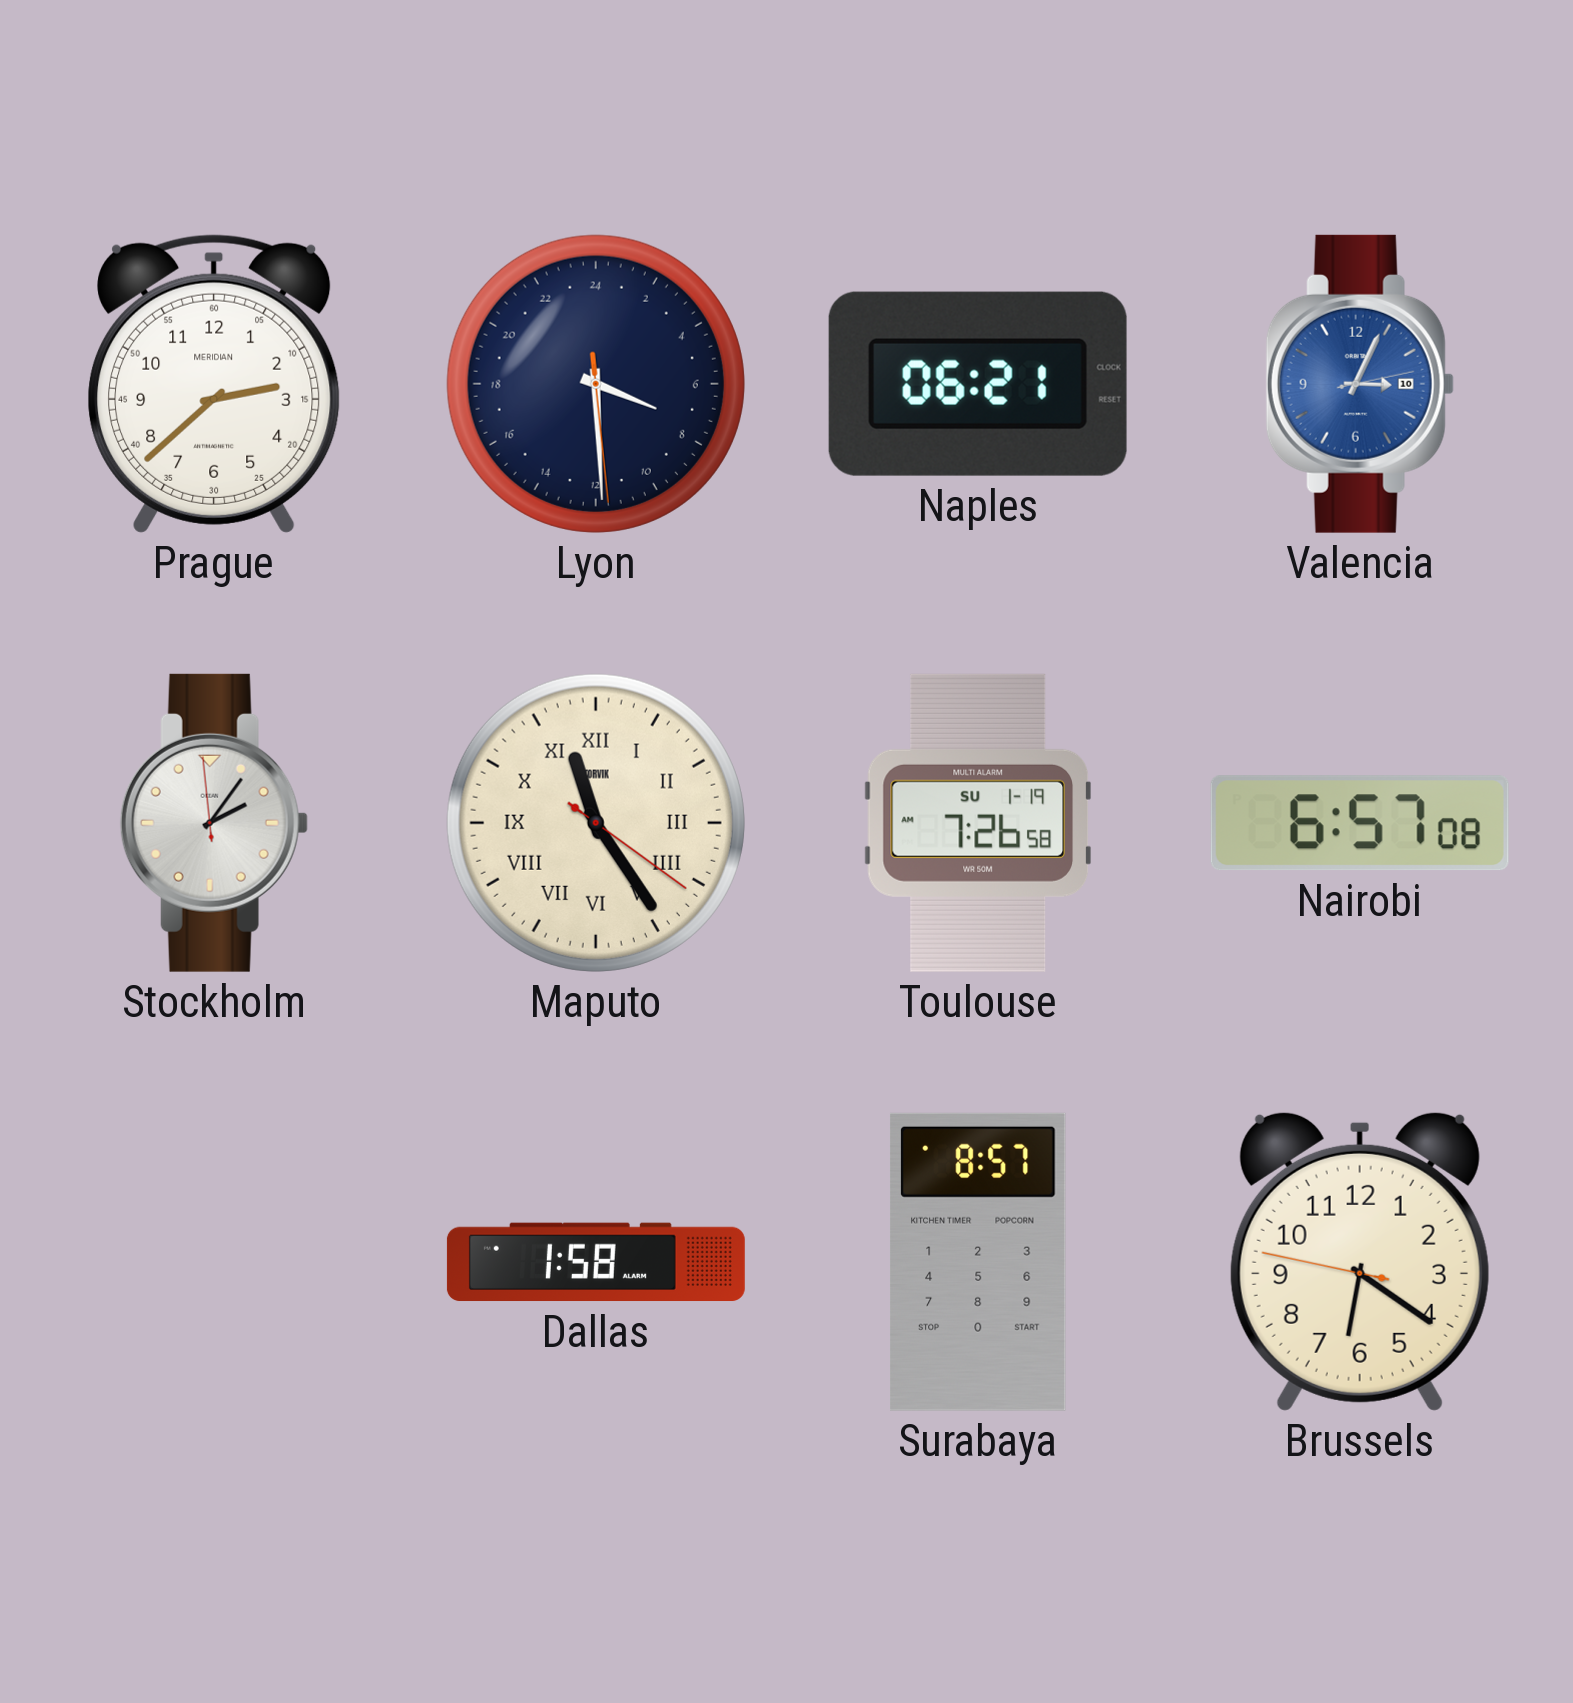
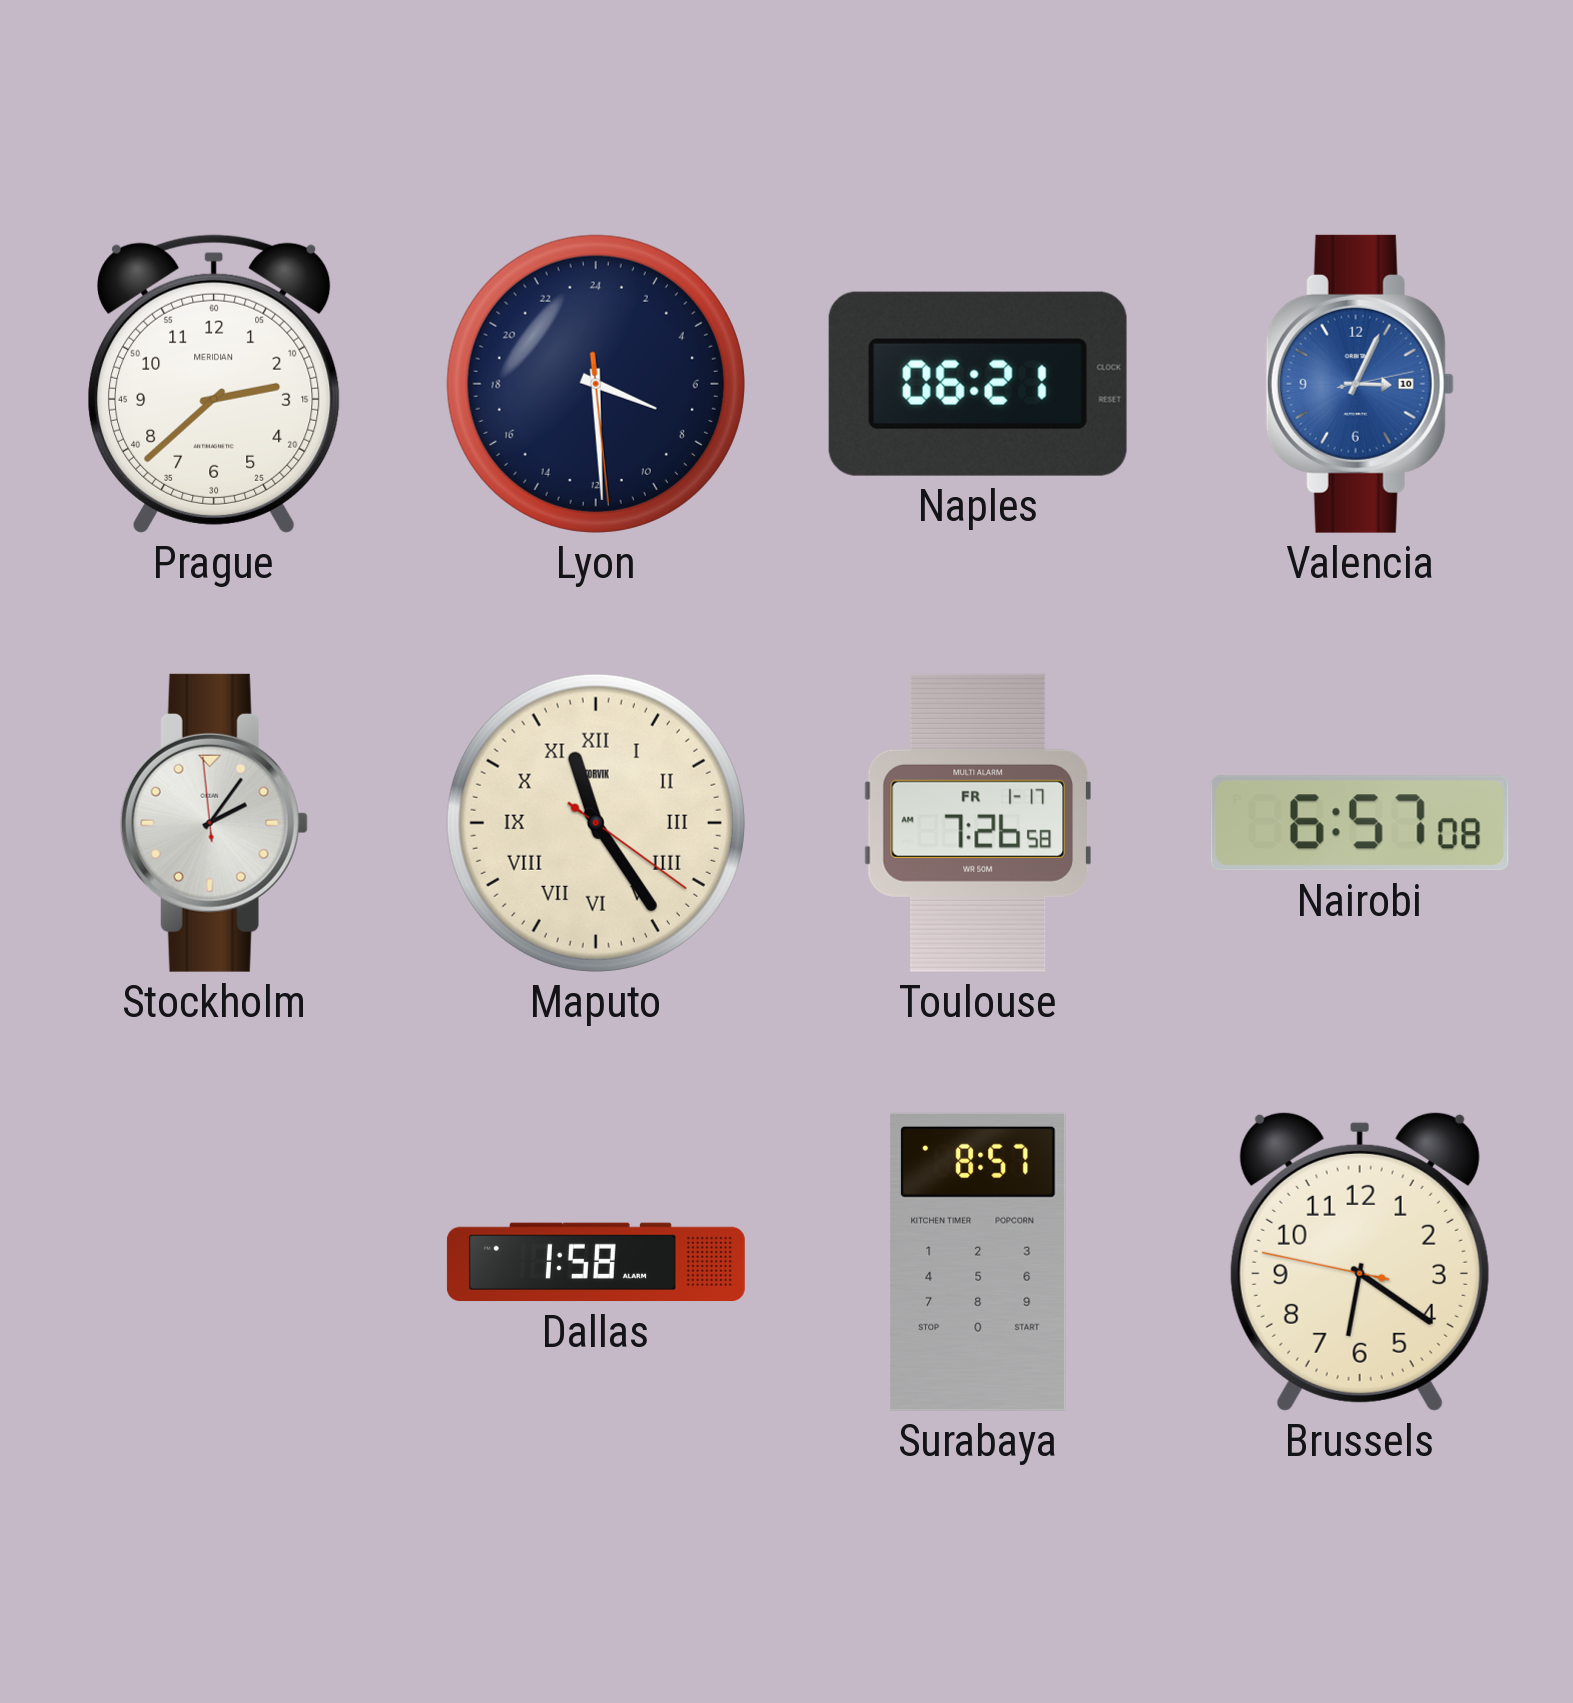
Toulouse date: SU 1-19 -> FR 1-17 (978, 823)
